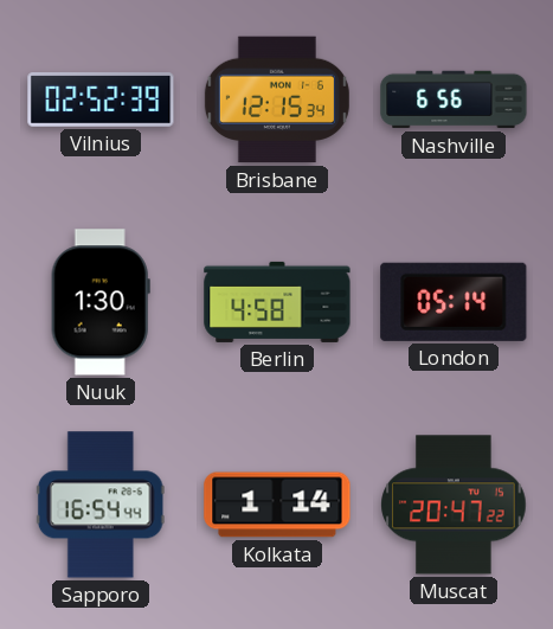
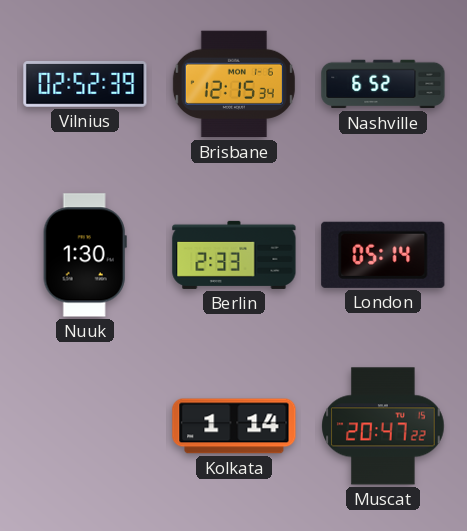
Nashville: 6:56 -> 6:52 (383, 84)
Berlin: 4:58 -> 2:33 (234, 255)
Sapporo: 16:54 -> none (101, 505)
